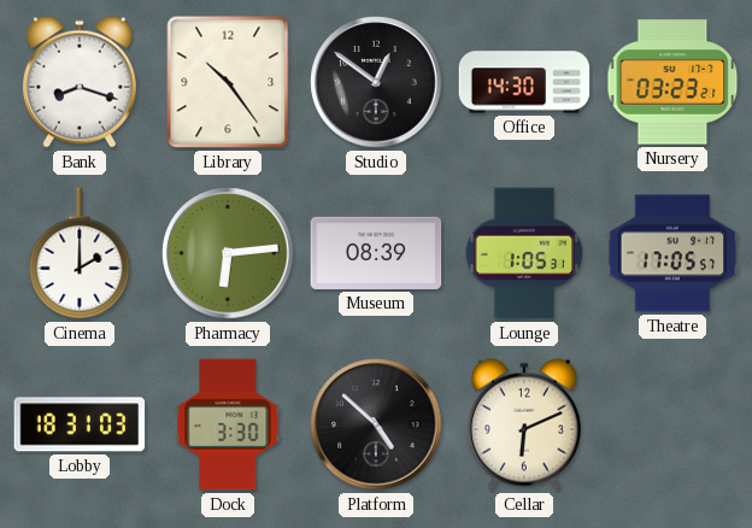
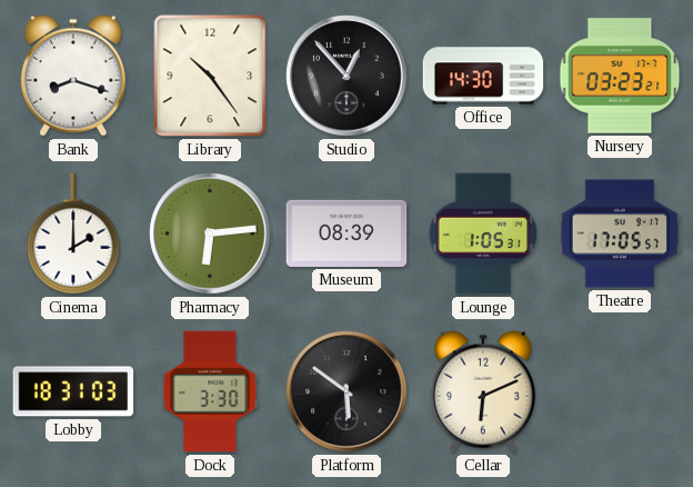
Studio: 12:51 -> 12:53 (346, 76)
Platform: 4:52 -> 5:51 (346, 391)
